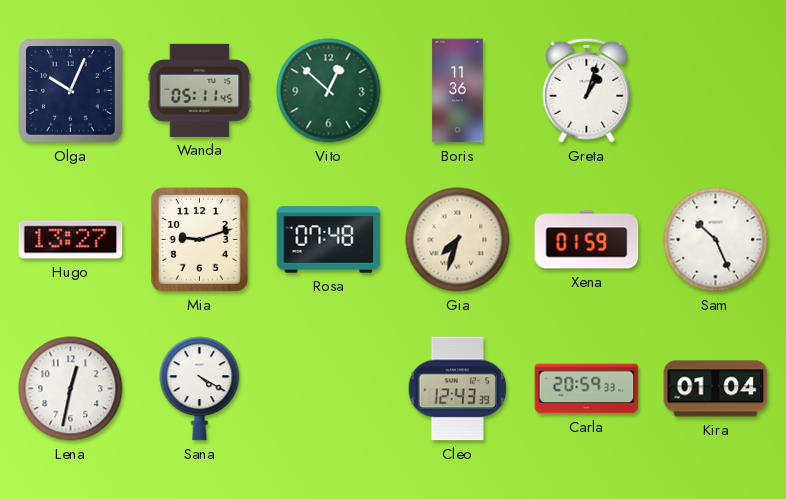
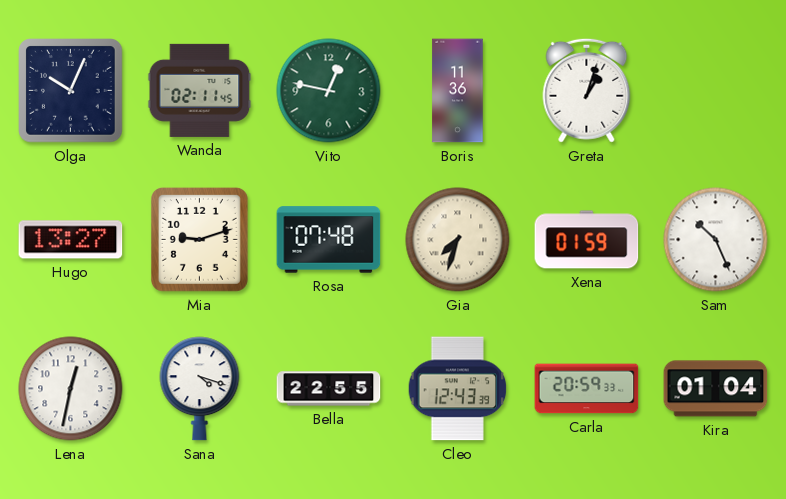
Wanda: 05:11 -> 02:11 (200, 90)
Vito: 12:52 -> 12:47 (329, 91)
Sana: 4:20 -> 4:18 (200, 389)
Bella: none -> 22:55 (329, 389)
